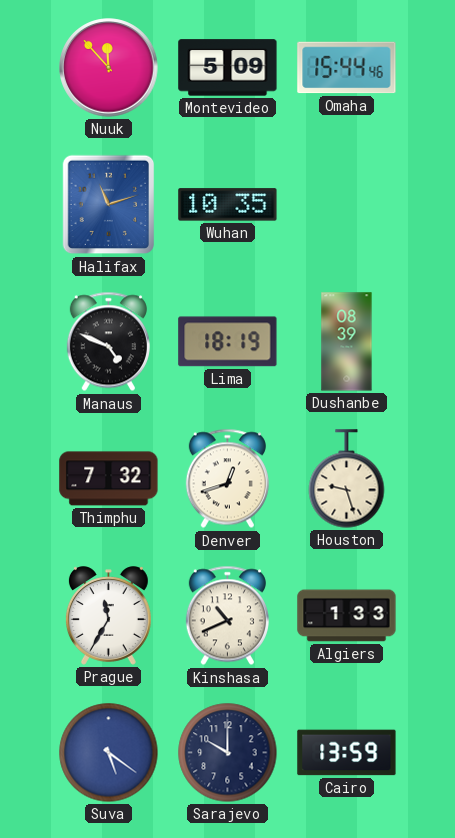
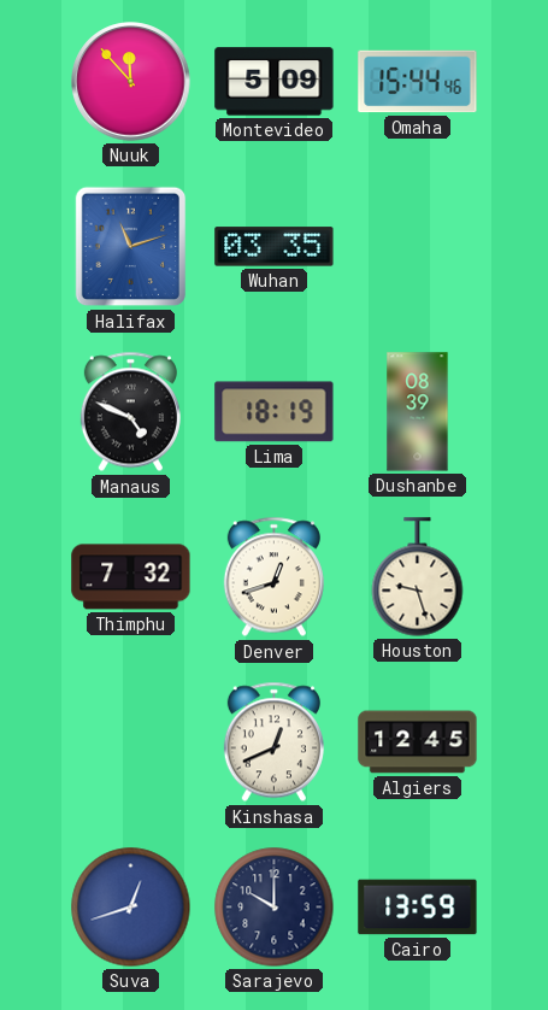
Wuhan: 10:35 -> 03:35 (275, 247)
Prague: 11:35 -> none (108, 616)
Kinshasa: 10:41 -> 12:41 (273, 742)
Algiers: 1:33 -> 12:45 (418, 742)
Suva: 5:21 -> 12:42 (131, 908)
